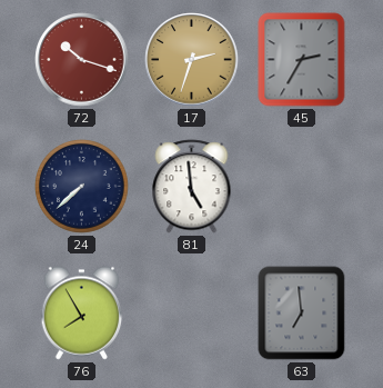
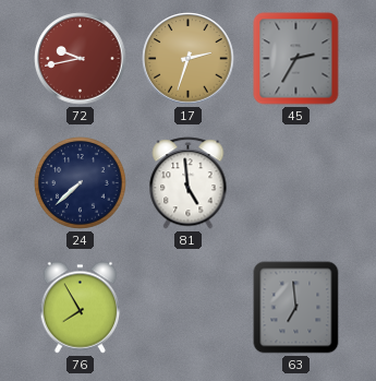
72: 10:18 -> 9:43 (81, 59)
